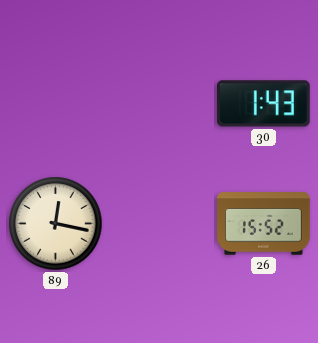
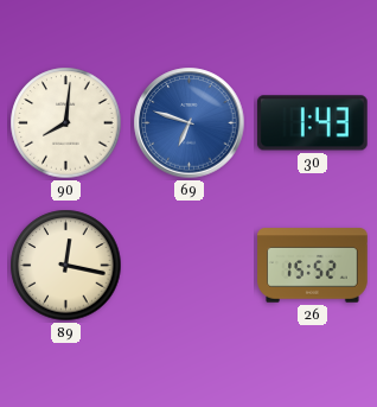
90: none -> 8:01 (66, 123)
69: none -> 6:48 (190, 123)
